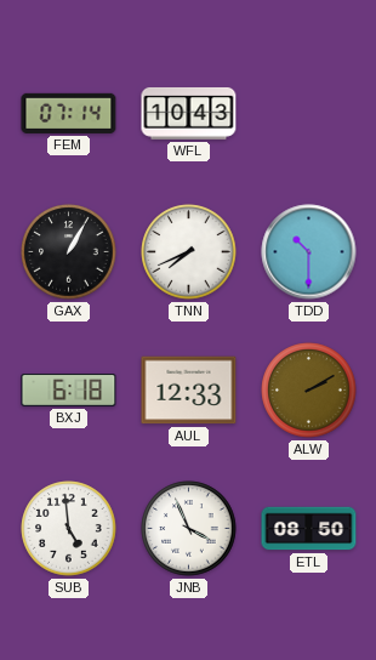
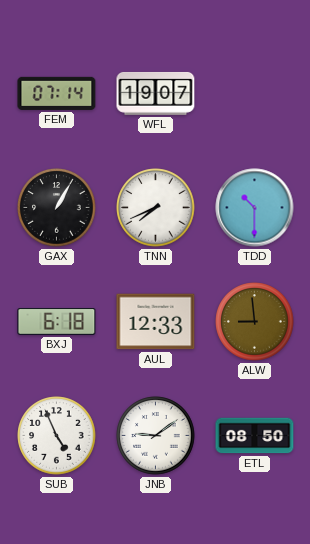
WFL: 10:43 -> 19:07 (156, 93)
ALW: 2:10 -> 8:59 (255, 322)
SUB: 4:59 -> 4:56 (57, 436)
JNB: 3:56 -> 9:09 (156, 436)
